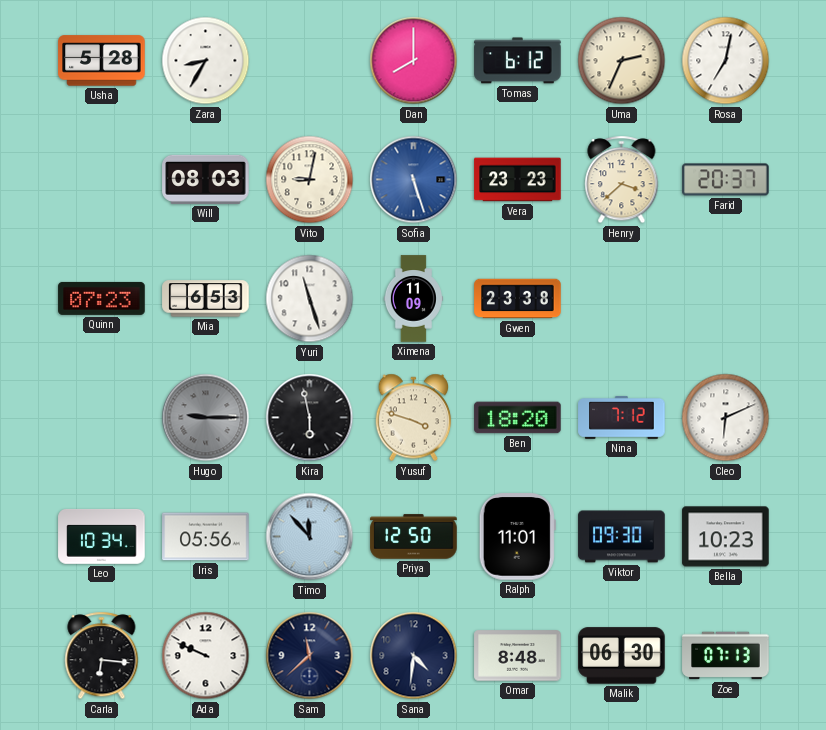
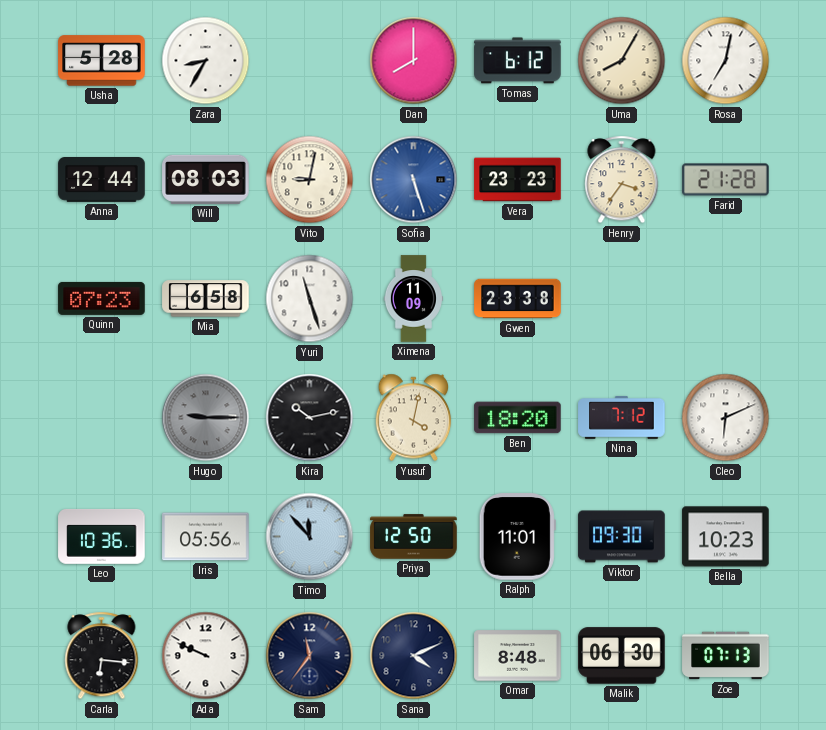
Uma: 2:34 -> 8:05 (622, 61)
Anna: none -> 12:44 (102, 180)
Henry: 3:38 -> 3:36 (622, 180)
Farid: 20:37 -> 21:28 (726, 180)
Mia: 6:53 -> 6:58 (206, 299)
Kira: 5:58 -> 10:13 (310, 418)
Yusuf: 3:48 -> 4:02 (414, 418)
Leo: 10:34 -> 10:36 (102, 537)
Sam: 11:38 -> 11:36 (310, 656)
Sana: 4:31 -> 4:11 (414, 656)
